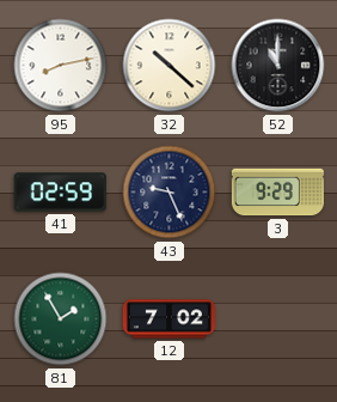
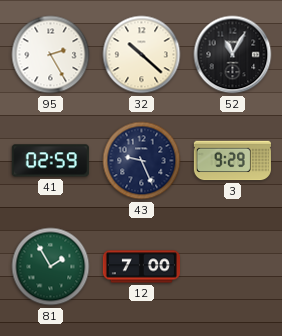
95: 8:13 -> 2:25 (51, 55)
52: 11:00 -> 11:05 (233, 55)
12: 7:02 -> 7:00 (141, 267)
